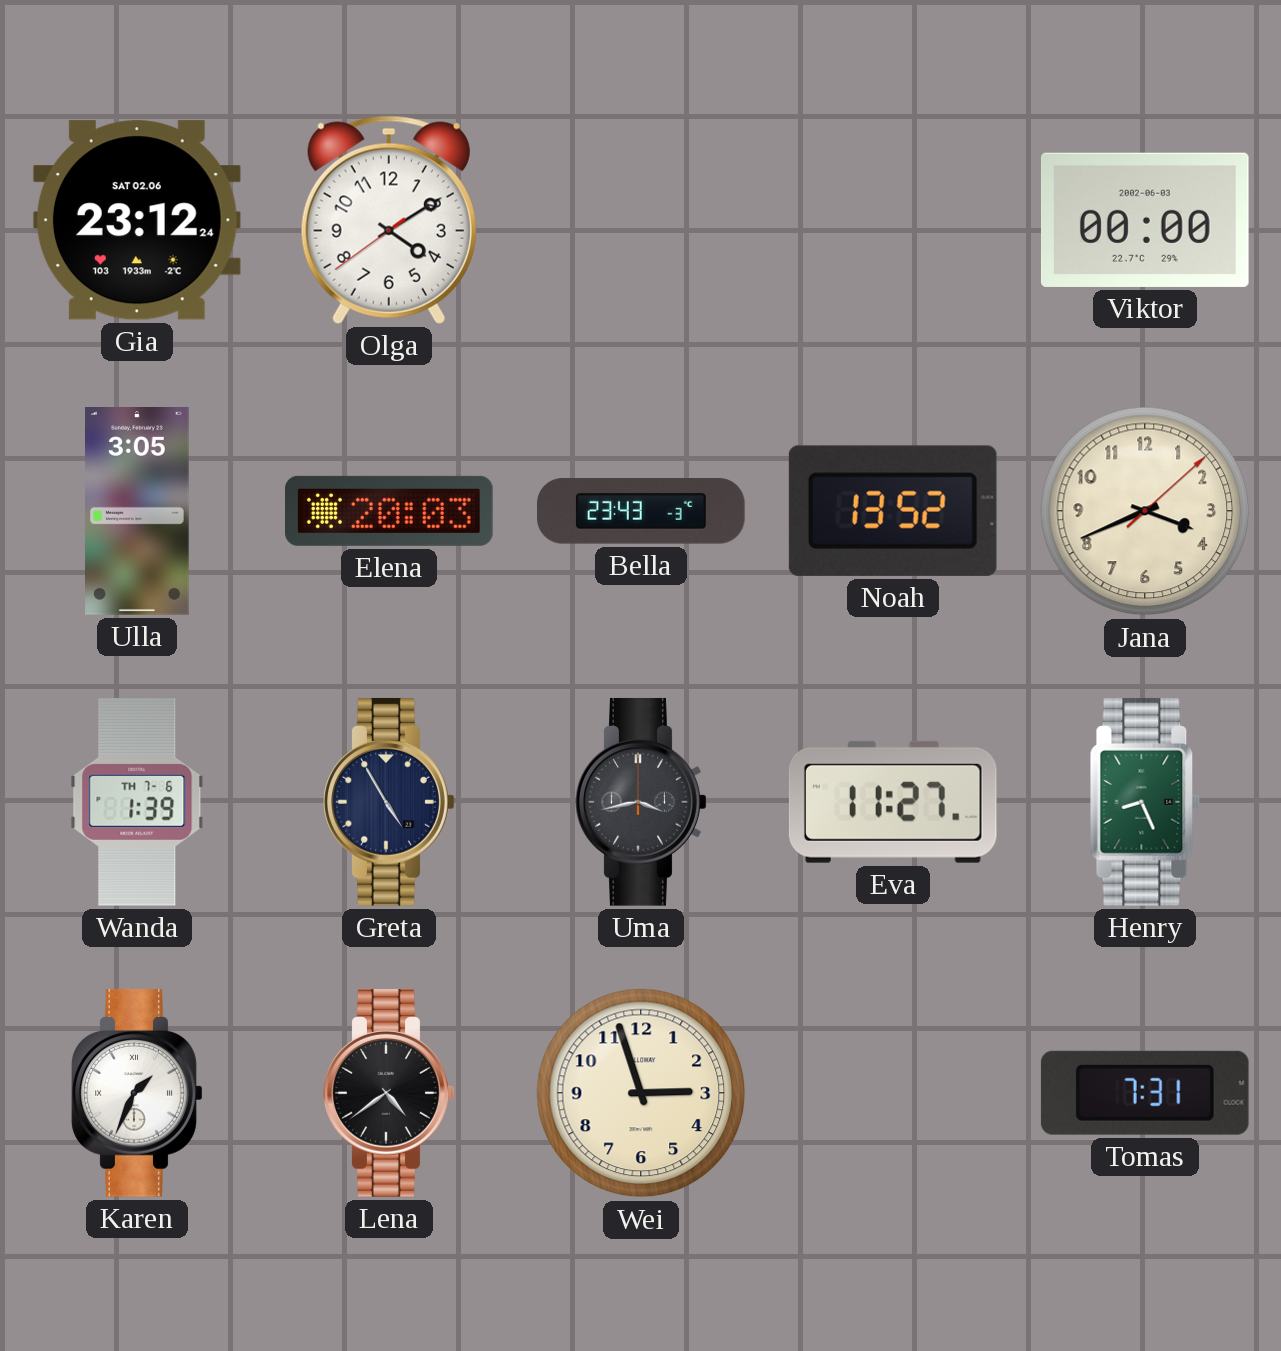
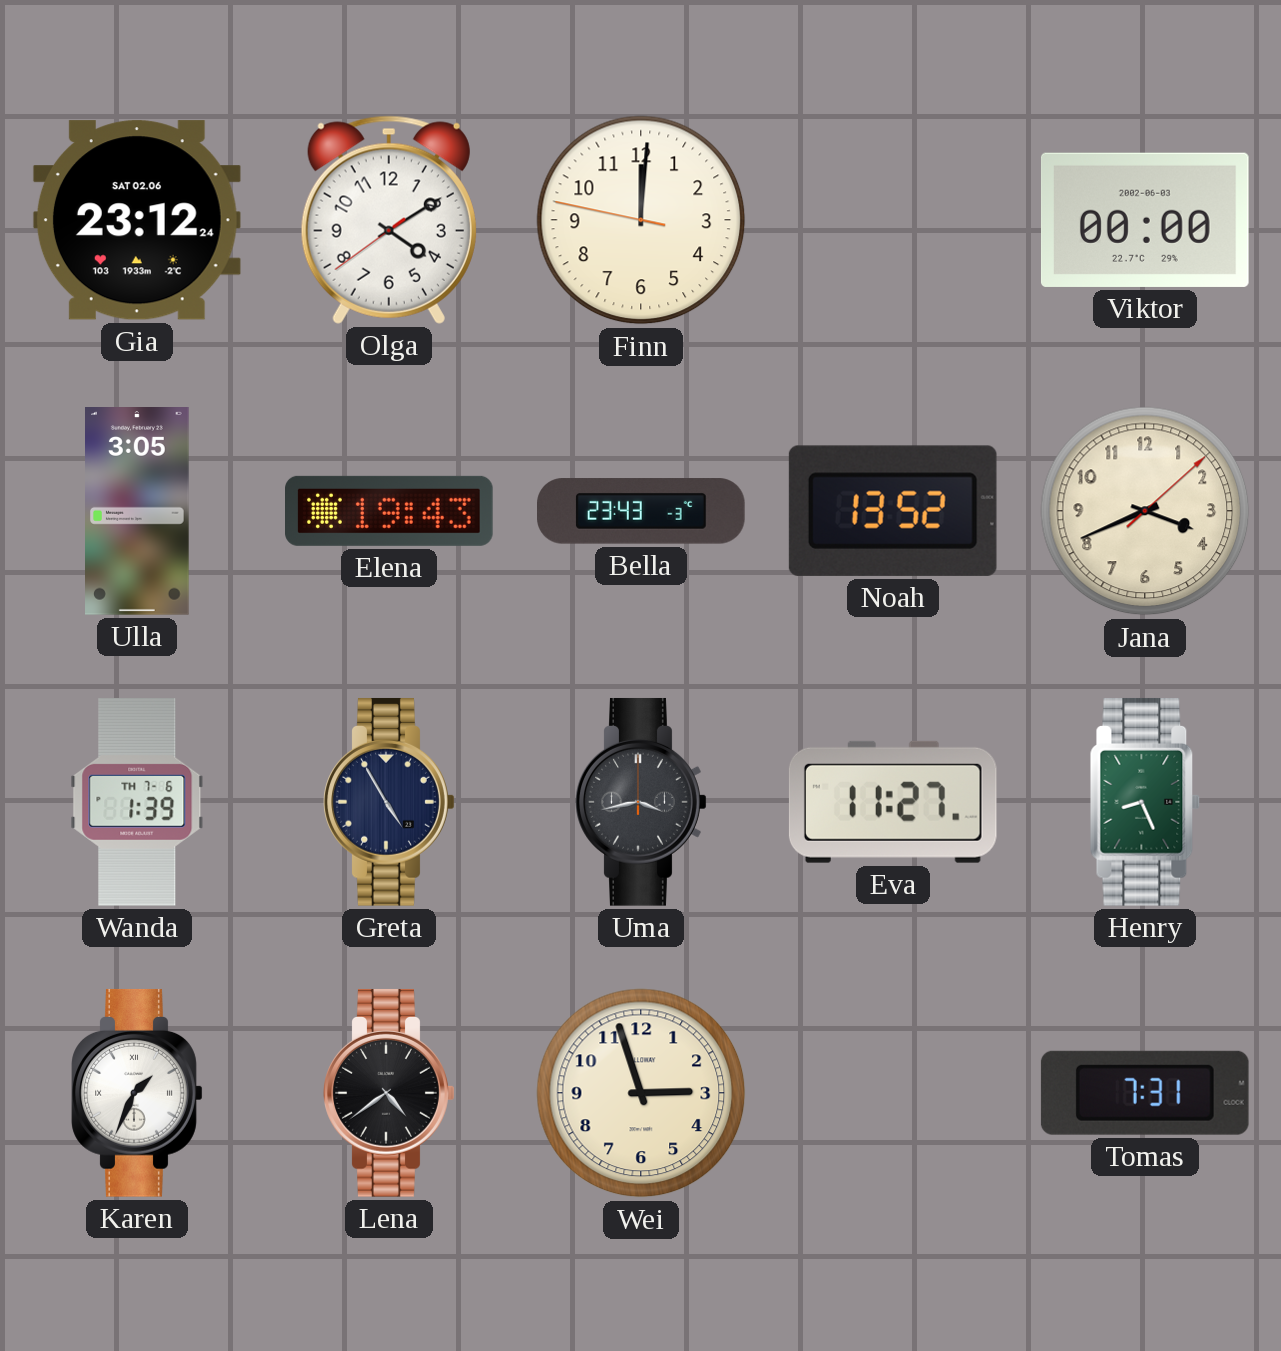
Finn: none -> 12:00 (641, 220)
Elena: 20:03 -> 19:43 (390, 511)
